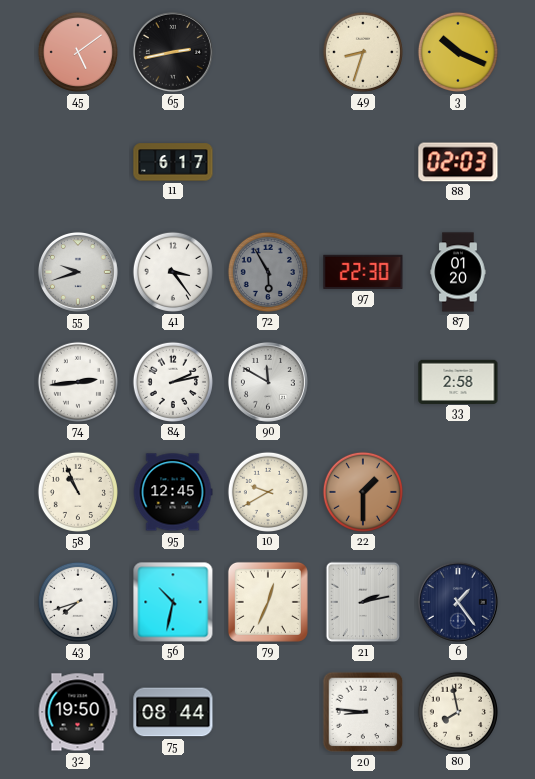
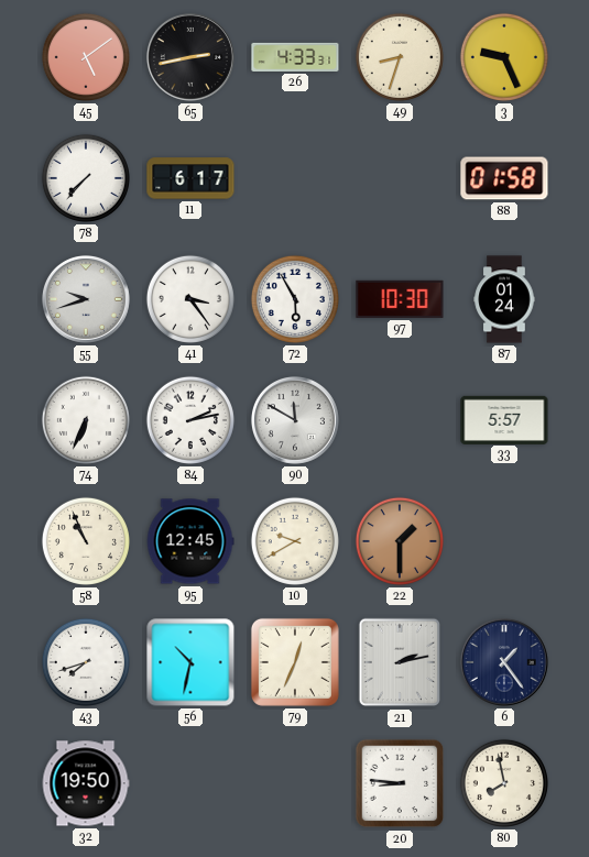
26: none -> 4:33 (295, 57)
3: 10:19 -> 9:26 (504, 57)
78: none -> 7:37 (86, 178)
88: 02:03 -> 01:58 (504, 178)
72 dial: grey -> white (295, 299)
97: 22:30 -> 10:30 (400, 299)
87: 01:20 -> 01:24 (504, 299)
74: 2:44 -> 6:34 (86, 420)
33: 2:58 -> 5:57 (504, 419)
75: 08:44 -> none (173, 712)
